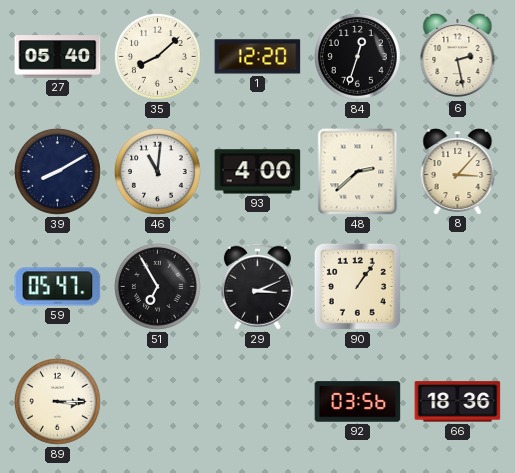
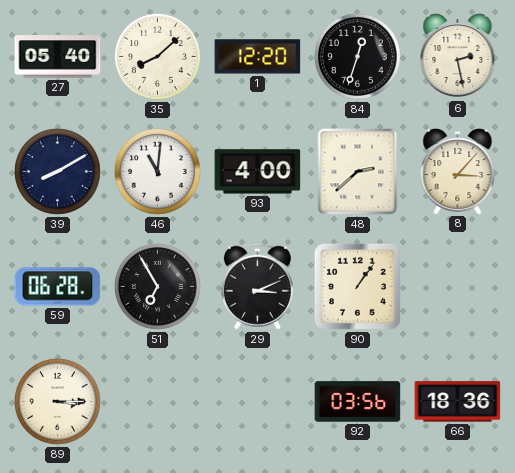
59: 05:47 -> 06:28 (58, 287)
